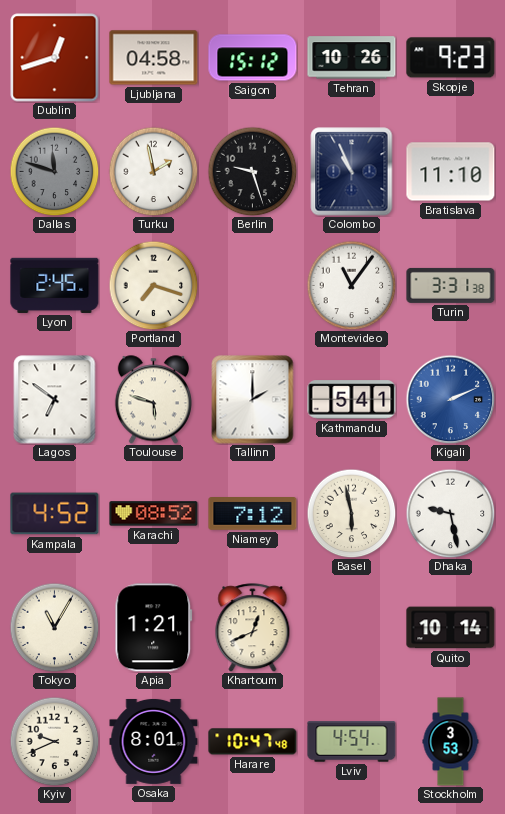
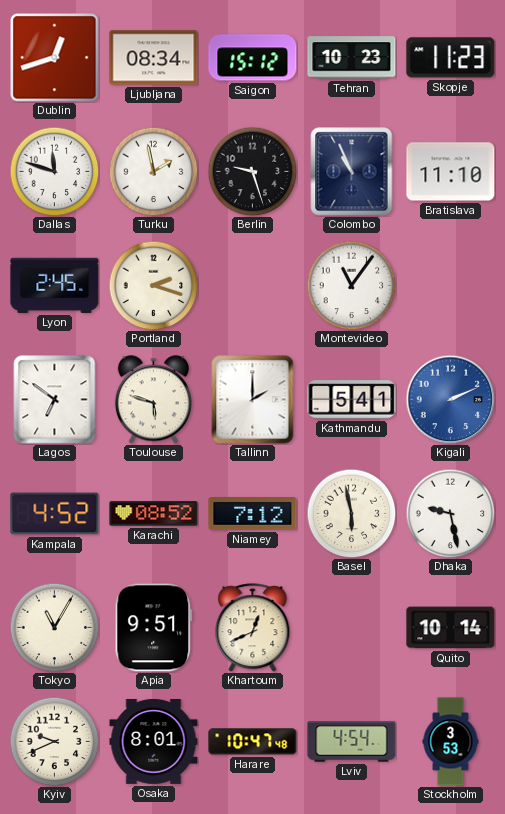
Ljubljana: 04:58 -> 08:34 (154, 58)
Tehran: 10:26 -> 10:23 (352, 58)
Skopje: 9:23 -> 11:23 (451, 58)
Dallas dial: grey -> white (54, 171)
Portland: 7:18 -> 2:18 (153, 285)
Turin: 3:31 -> none (451, 285)
Apia: 1:21 -> 9:51 (154, 628)
